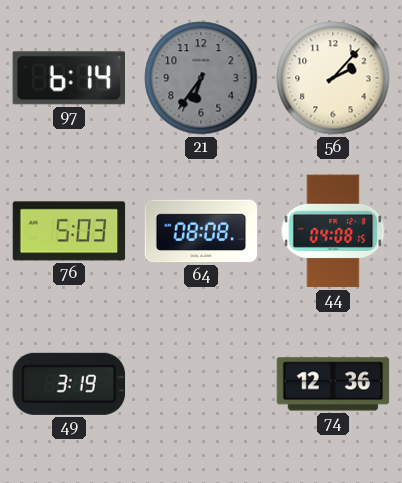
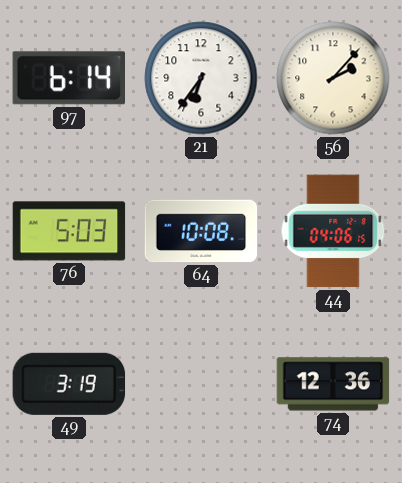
21 dial: grey -> white (201, 78)
64: 08:08 -> 10:08 (201, 231)
44: 04:08 -> 04:06 (333, 231)
